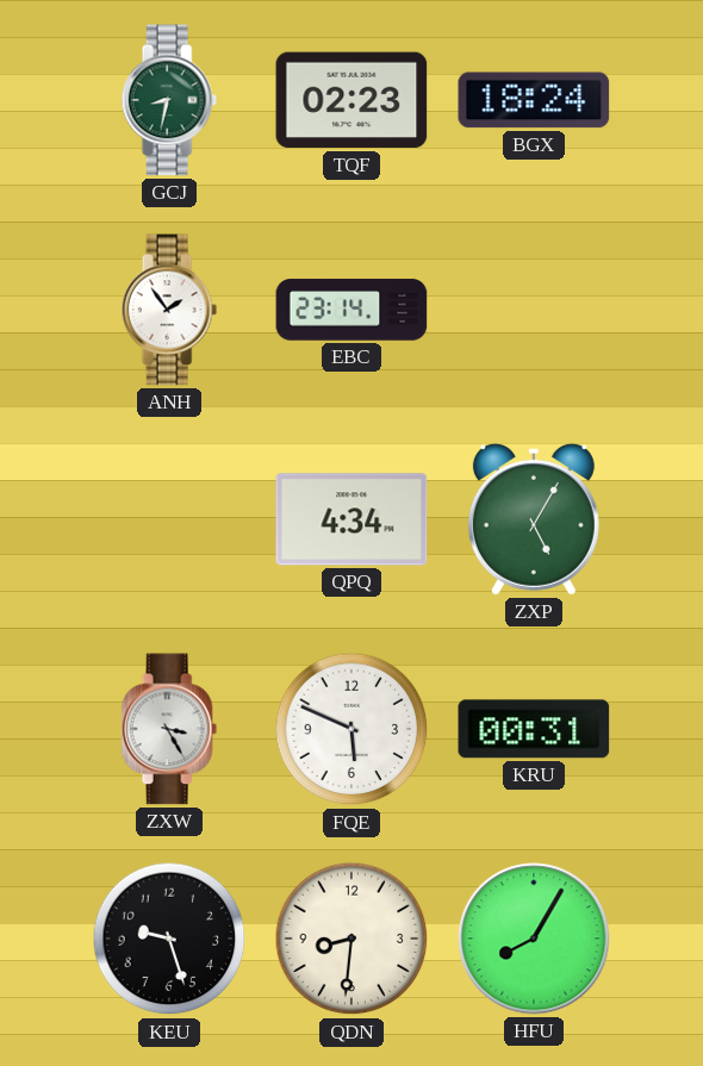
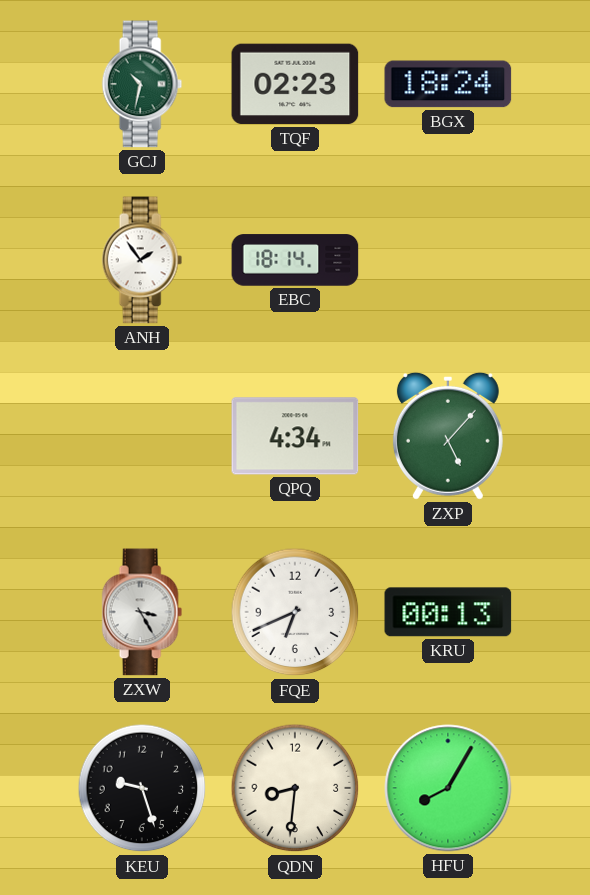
GCJ: 8:32 -> 10:32 (142, 84)
EBC: 23:14 -> 18:14 (295, 260)
ZXP: 5:05 -> 5:07 (448, 436)
FQE: 5:49 -> 6:41 (295, 612)
KRU: 00:31 -> 00:13 (448, 612)
